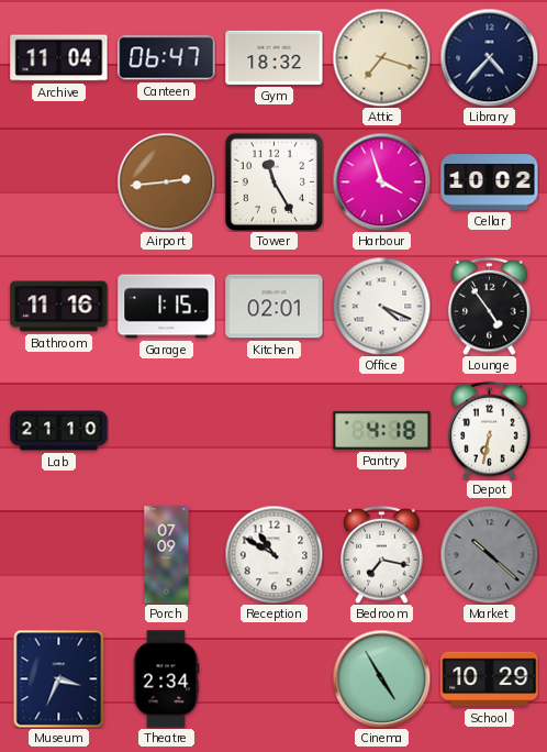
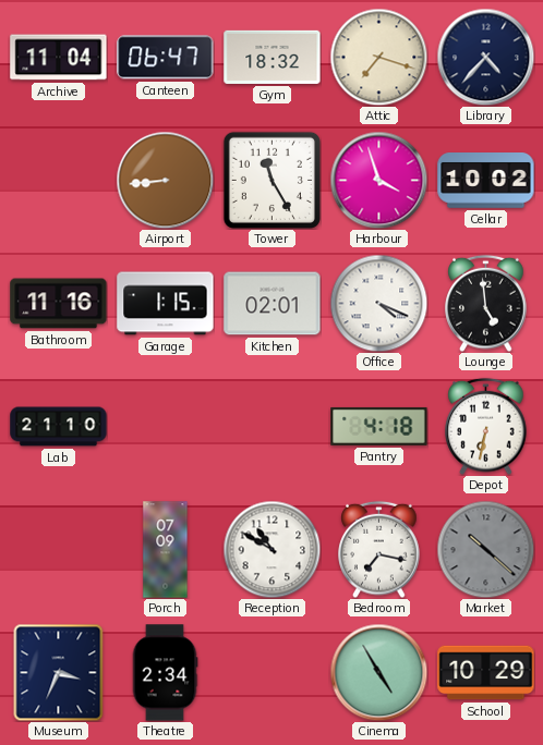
Airport: 2:44 -> 8:44 (165, 180)
Lounge: 4:54 -> 4:59 (486, 303)
